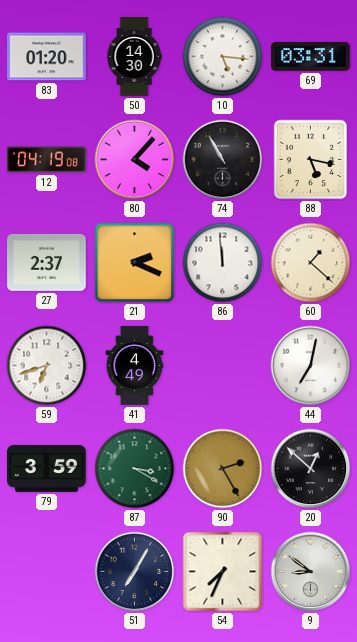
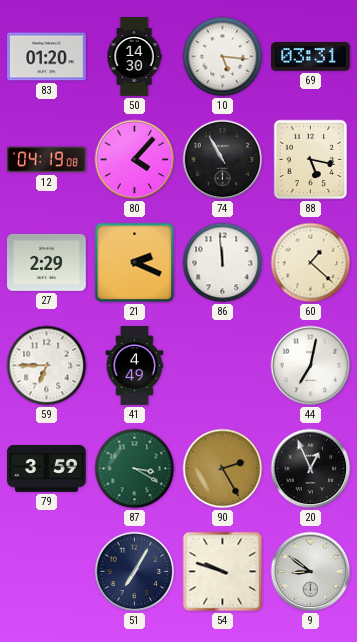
27: 2:37 -> 2:29 (47, 262)
59: 6:42 -> 6:45 (47, 366)
20: 12:52 -> 12:56 (311, 469)
54: 7:34 -> 9:48 (223, 572)
